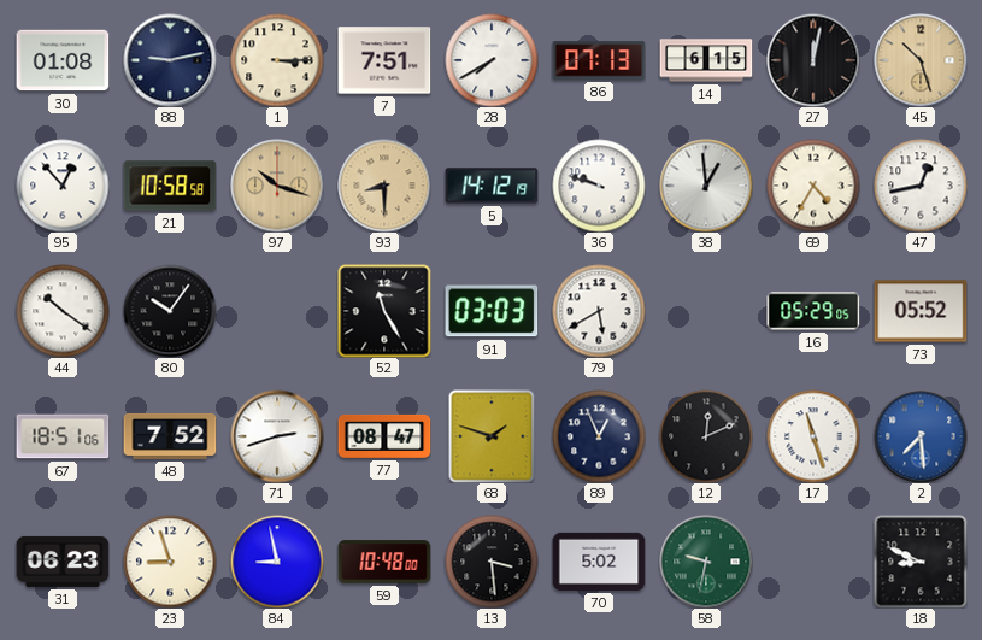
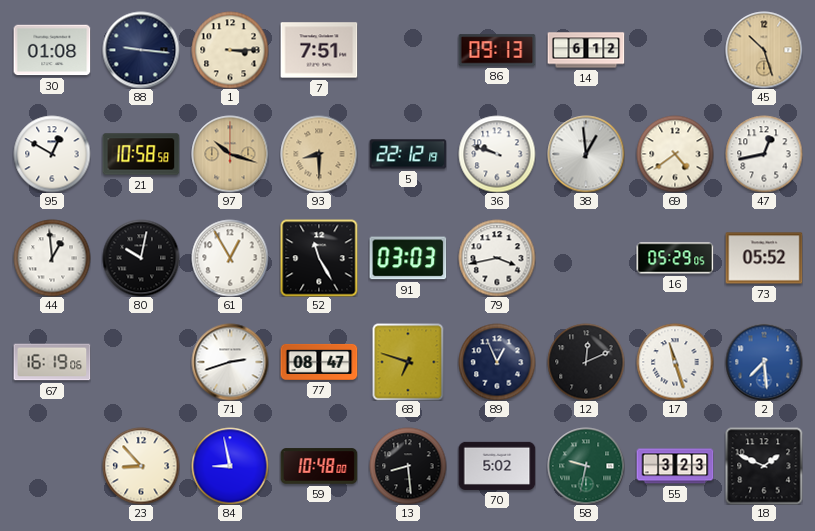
88: 9:13 -> 9:16 (141, 50)
28: 7:40 -> none (492, 60)
86: 07:13 -> 09:13 (497, 50)
14: 6:15 -> 6:12 (586, 50)
27: 12:02 -> none (813, 60)
95: 12:53 -> 12:50 (52, 154)
5: 14:12 -> 22:12 (408, 154)
69: 4:35 -> 4:39 (675, 154)
44: 10:21 -> 12:59 (52, 258)
80: 10:06 -> 10:02 (141, 258)
61: none -> 12:55 (230, 258)
79: 5:40 -> 3:43 (497, 258)
67: 18:51 -> 16:19 (52, 362)
48: 7:52 -> none (170, 436)
68: 1:48 -> 6:48 (408, 362)
31: 06:23 -> none (63, 562)
23: 8:57 -> 8:53 (141, 466)
13: 3:29 -> 8:29 (408, 466)
55: none -> 3:23 (675, 466)
18: 8:49 -> 1:49 (764, 466)
